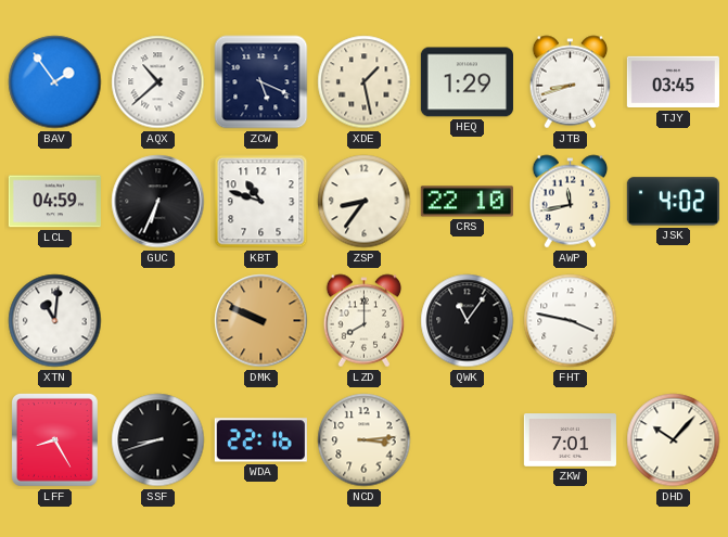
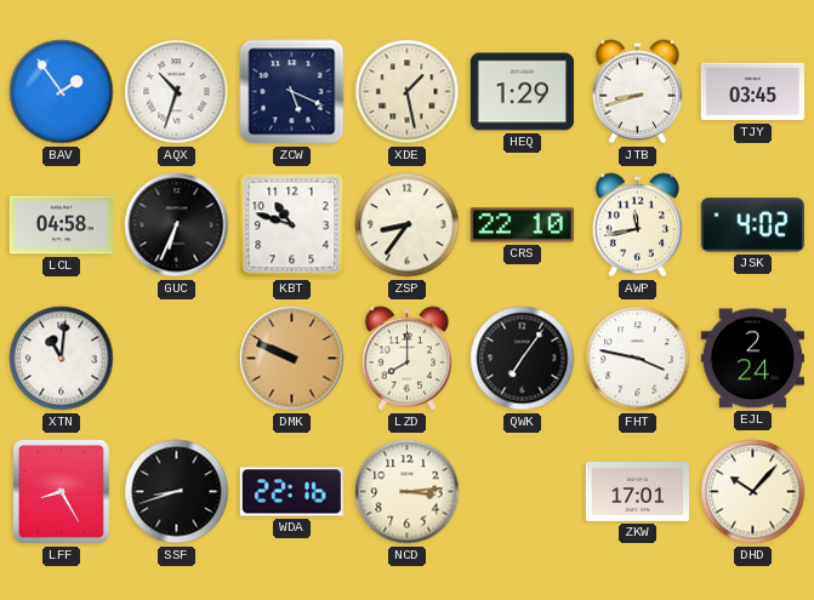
AQX: 10:38 -> 10:33 (177, 92)
LCL: 04:59 -> 04:58 (61, 225)
QWK: 11:06 -> 7:06 (523, 359)
EJL: none -> 2:24 (752, 359)
ZKW: 7:01 -> 17:01 (637, 492)
